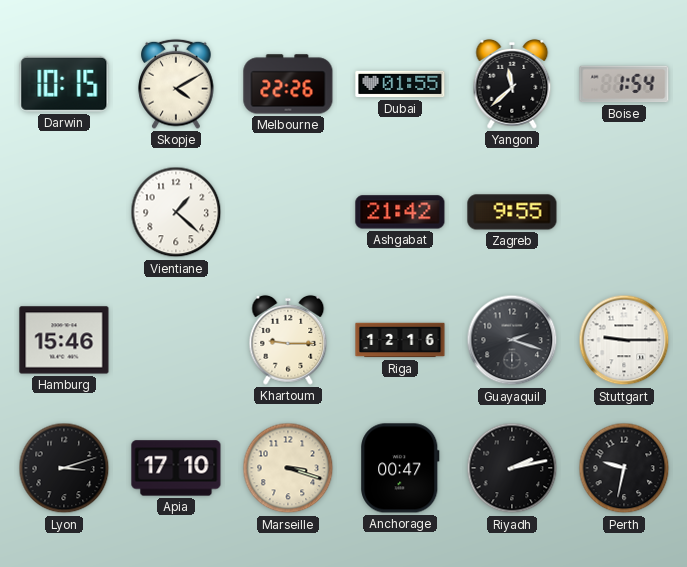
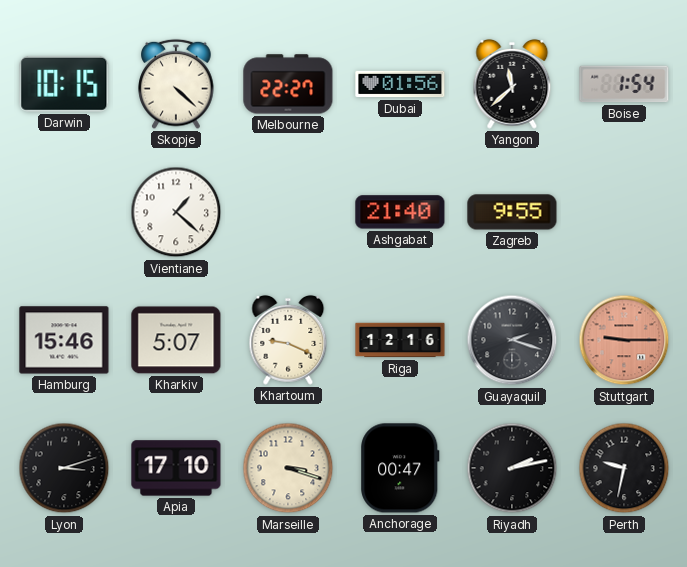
Skopje: 4:10 -> 4:22 (176, 84)
Melbourne: 22:26 -> 22:27 (288, 84)
Dubai: 01:55 -> 01:56 (400, 84)
Ashgabat: 21:42 -> 21:40 (400, 212)
Kharkiv: none -> 5:07 (176, 340)
Khartoum: 9:15 -> 9:19 (288, 340)
Stuttgart dial: white -> salmon (624, 340)
